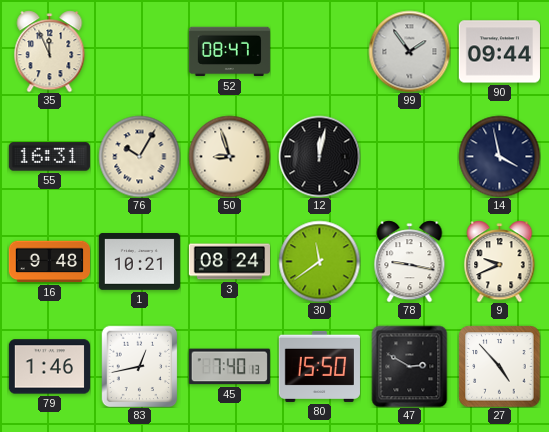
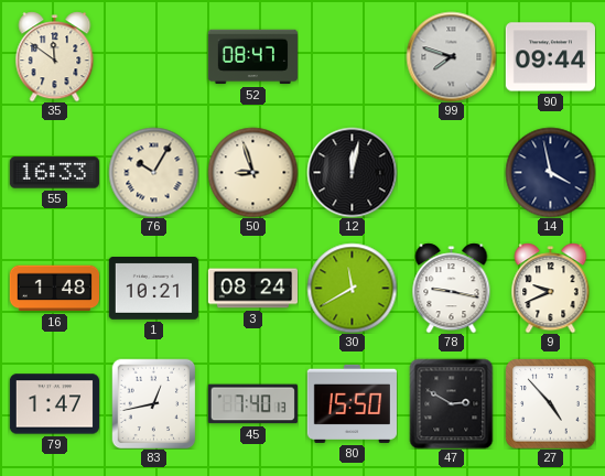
35: 11:56 -> 11:51 (55, 56)
99: 1:54 -> 7:48 (451, 56)
55: 16:31 -> 16:33 (54, 173)
16: 9:48 -> 1:48 (54, 289)
30: 11:39 -> 11:40 (352, 288)
79: 1:46 -> 1:47 (54, 404)
